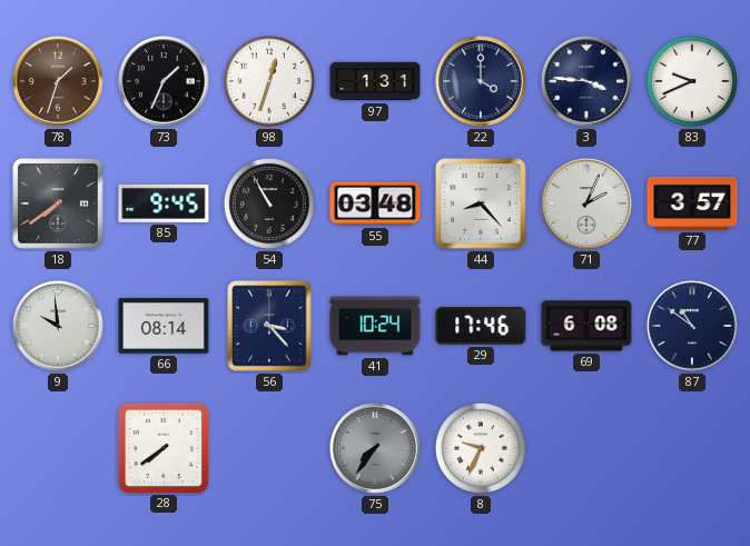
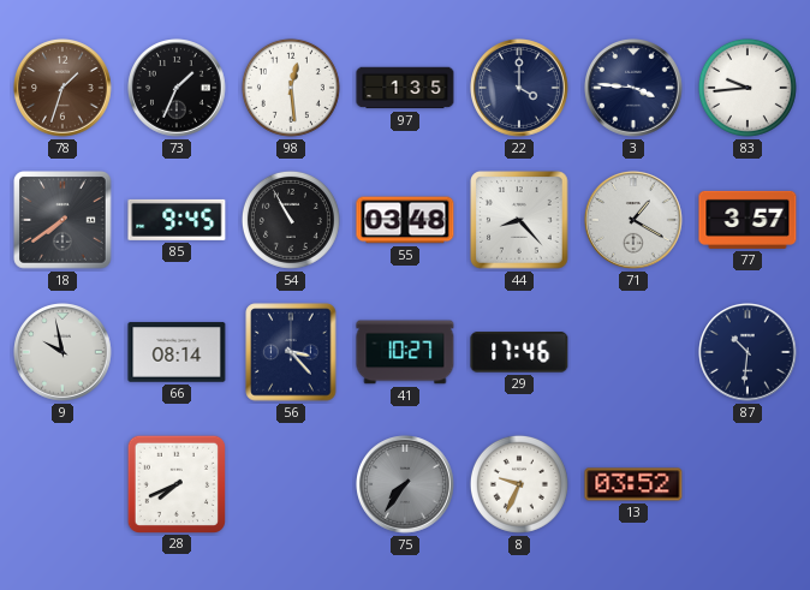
98: 12:33 -> 12:29 (291, 88)
97: 1:31 -> 1:35 (405, 88)
83: 9:41 -> 9:44 (748, 88)
71: 2:04 -> 1:20 (635, 221)
9: 9:59 -> 9:58 (64, 353)
41: 10:24 -> 10:27 (405, 352)
69: 6:08 -> none (586, 326)
87: 10:51 -> 10:31 (749, 353)
28: 7:39 -> 7:41 (175, 483)
13: none -> 03:52 (633, 484)
